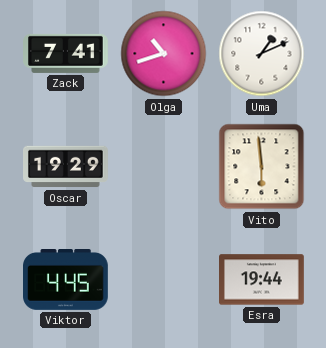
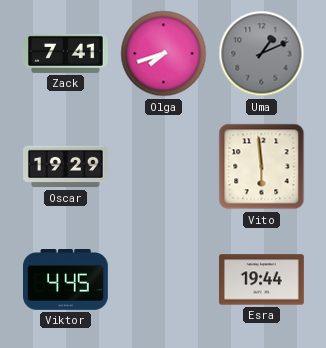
Olga: 10:42 -> 7:42 (164, 54)
Uma dial: white -> grey (262, 54)
